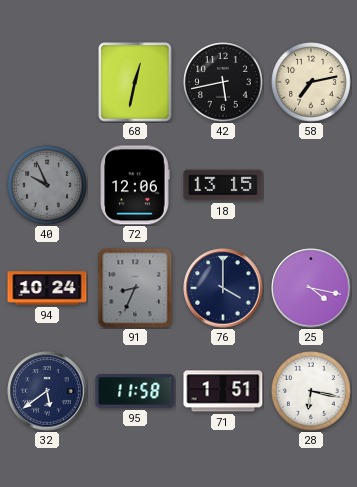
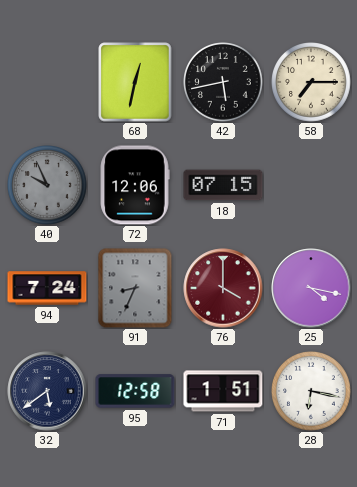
58: 7:13 -> 7:15 (311, 82)
18: 13:15 -> 07:15 (223, 185)
94: 10:24 -> 7:24 (47, 288)
76 dial: navy -> burgundy (223, 288)
95: 11:58 -> 12:58 (135, 391)
